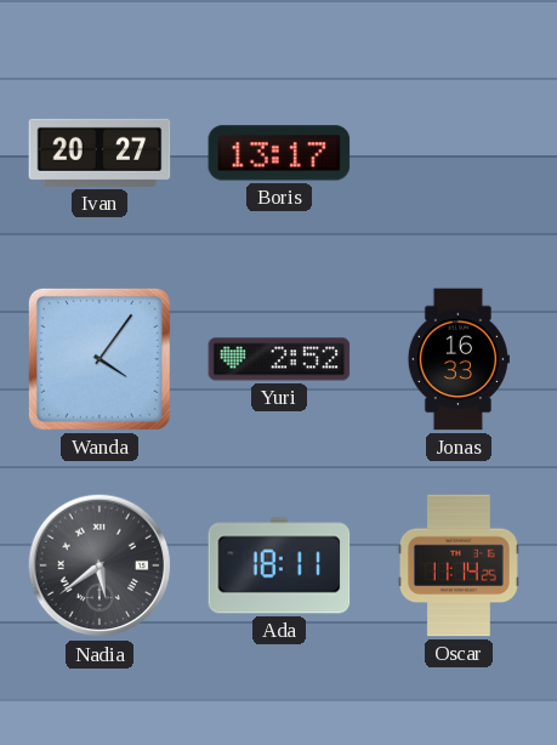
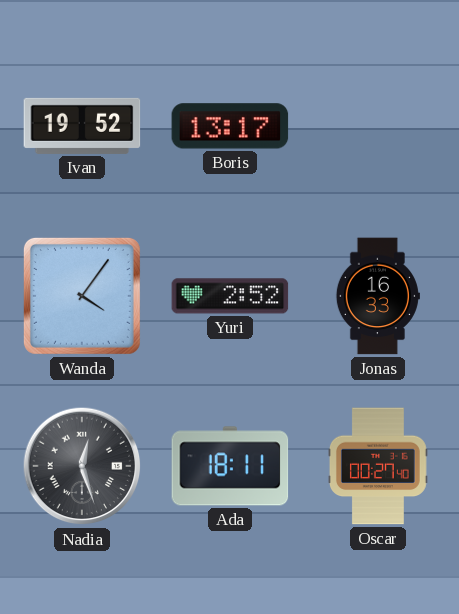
Ivan: 20:27 -> 19:52 (82, 126)
Nadia: 5:39 -> 12:27 (82, 466)
Oscar: 11:14 -> 00:27 (378, 466)
